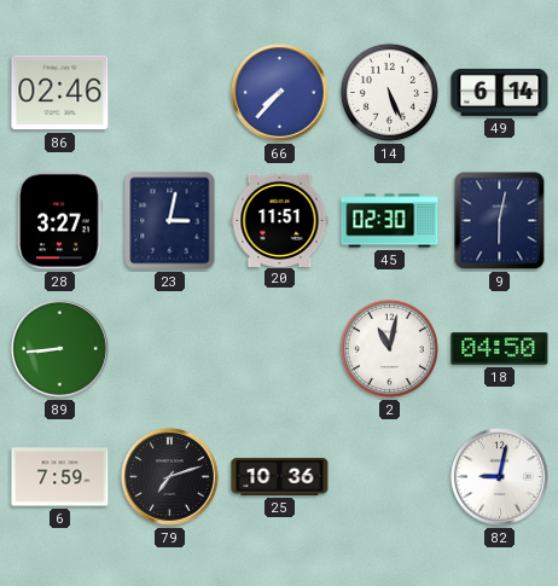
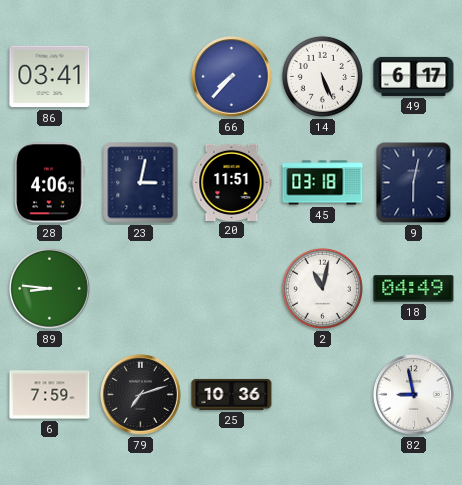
86: 02:46 -> 03:41 (50, 77)
49: 6:14 -> 6:17 (414, 76)
28: 3:27 -> 4:06 (50, 183)
45: 02:30 -> 03:18 (323, 183)
89: 8:44 -> 8:46 (50, 289)
18: 04:50 -> 04:49 (414, 289)
82: 9:02 -> 8:58 (414, 395)
